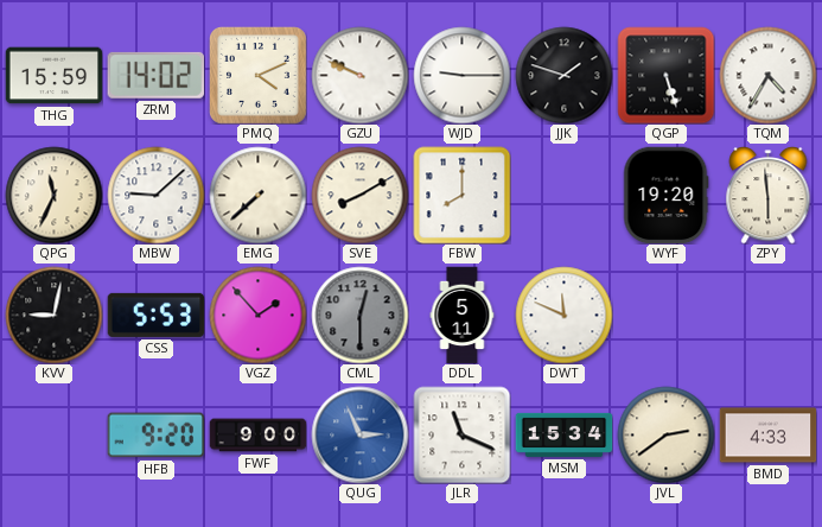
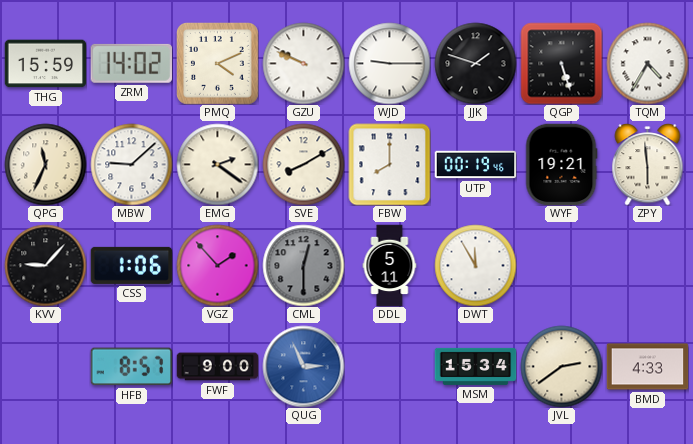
EMG: 7:38 -> 2:21 (217, 164)
UTP: none -> 00:19 (475, 165)
WYF: 19:20 -> 19:21 (561, 164)
KVV: 9:02 -> 9:07 (45, 265)
CSS: 5:53 -> 1:06 (131, 265)
DWT: 11:49 -> 11:55 (475, 265)
HFB: 9:20 -> 8:57 (131, 367)
JLR: 11:19 -> none (461, 434)
